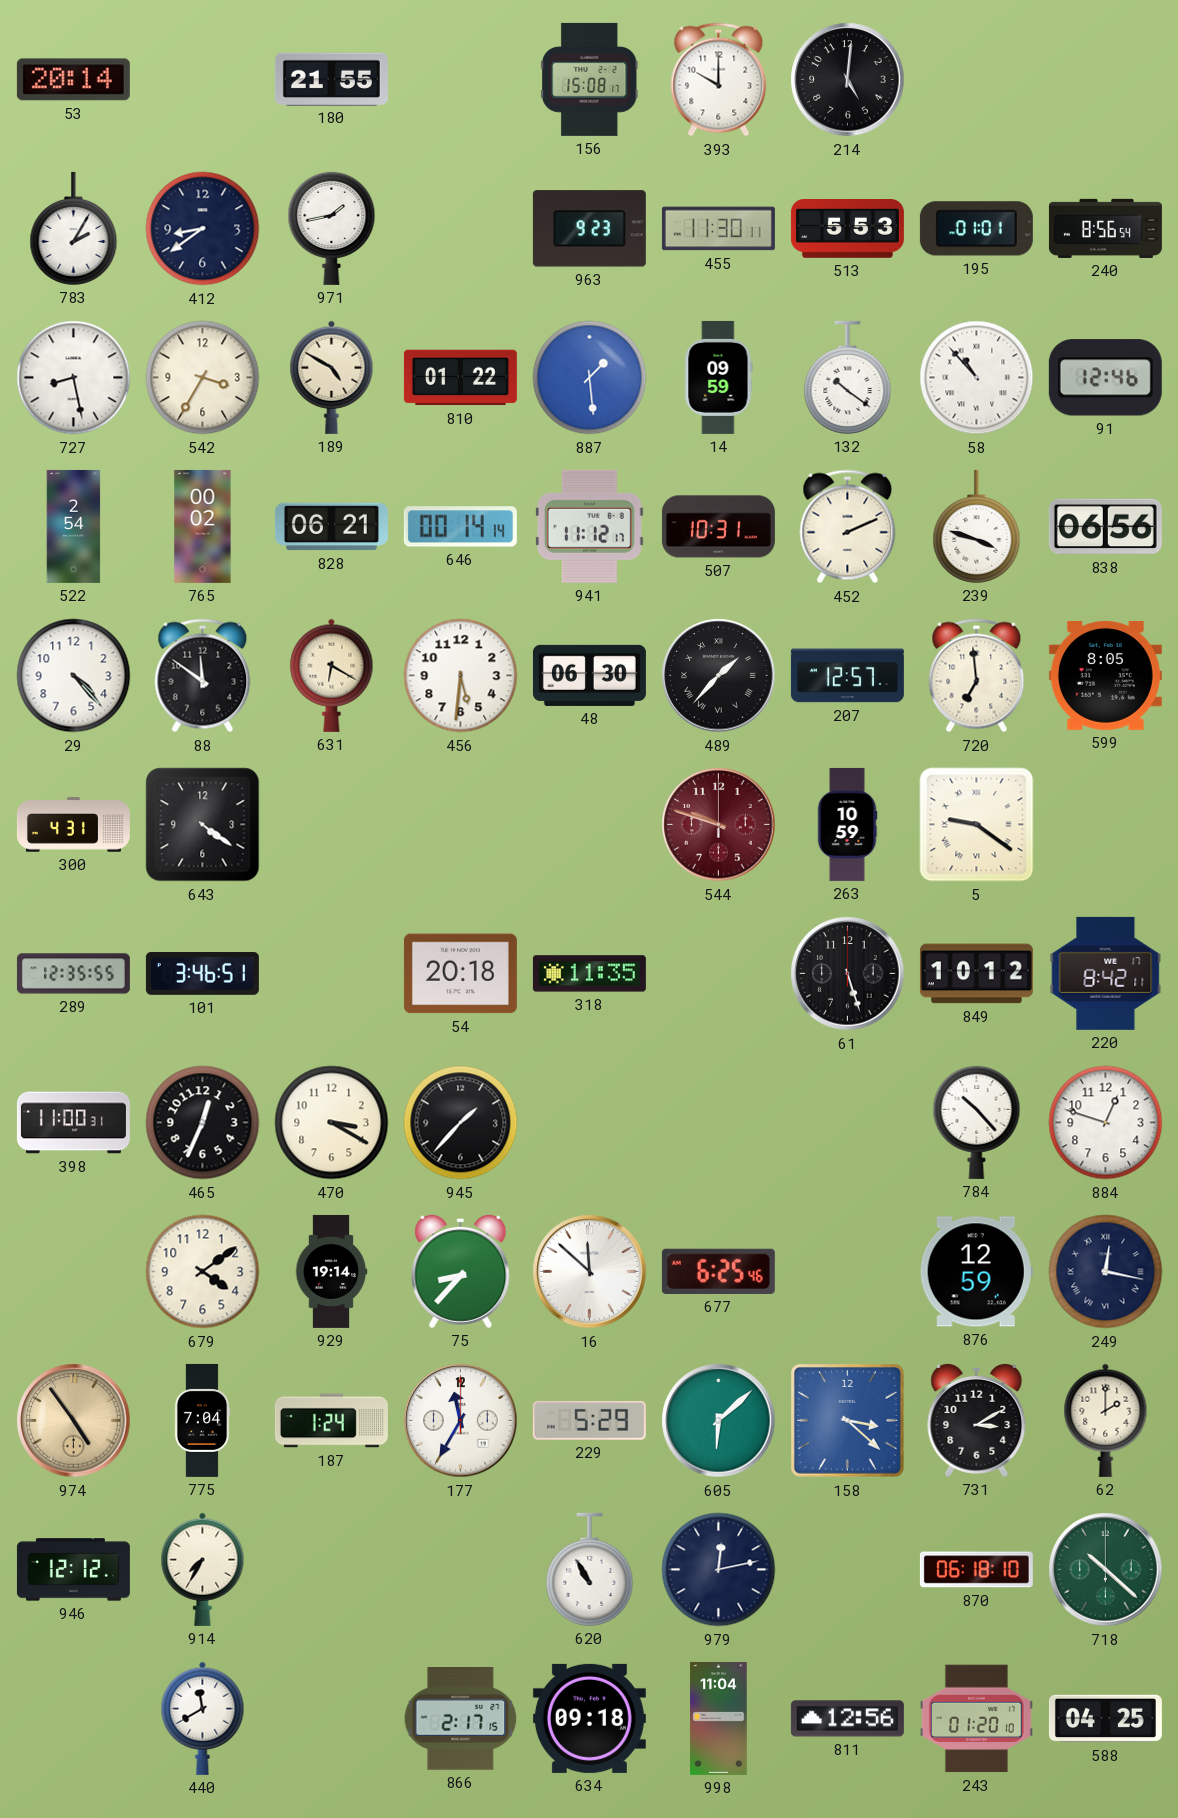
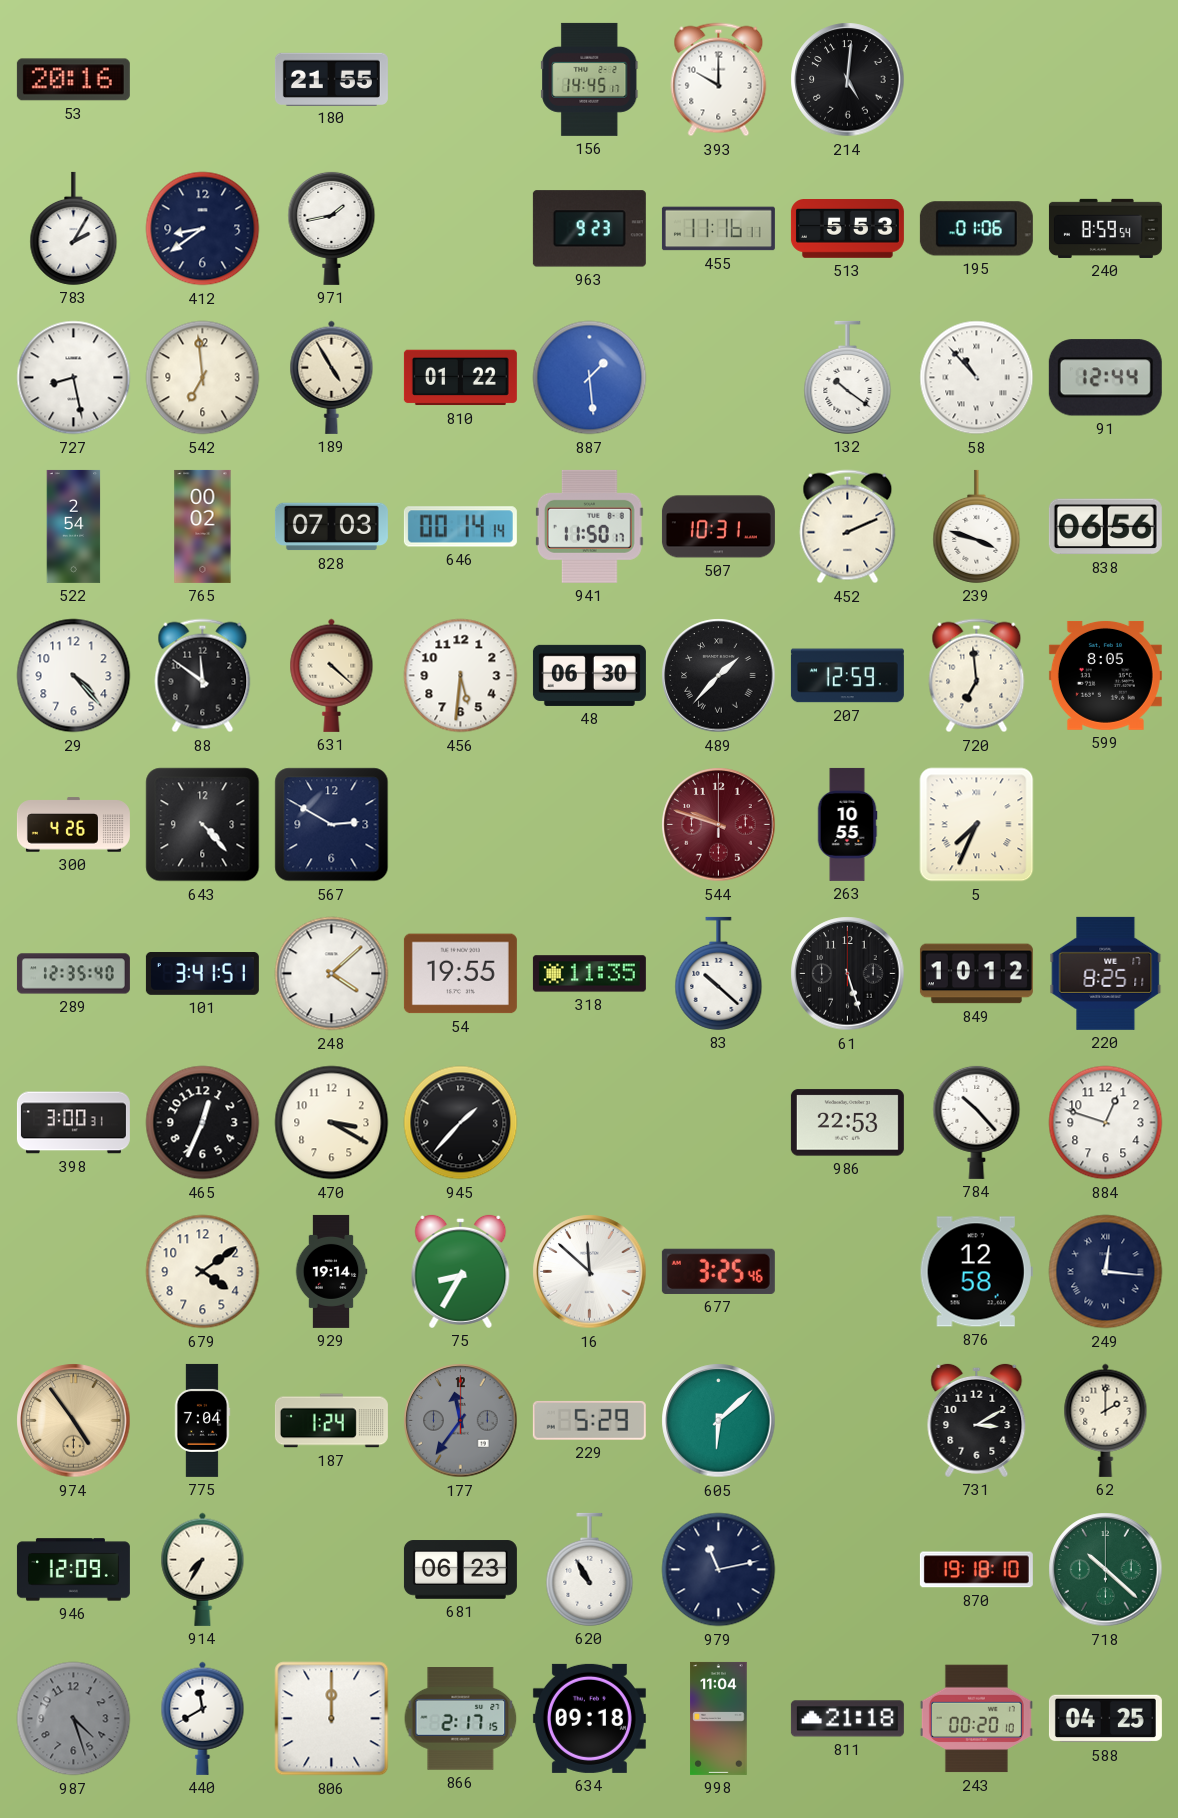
53: 20:14 -> 20:16 (73, 80)
156: 15:08 -> 14:45 (590, 79)
455: 11:30 -> 11:16 (718, 229)
195: 01:01 -> 01:06 (976, 229)
240: 8:56 -> 8:59 (1105, 228)
542: 3:35 -> 6:59 (203, 378)
189: 4:50 -> 4:55 (332, 377)
14: 09:59 -> none (719, 377)
91: 12:46 -> 12:44 (1105, 378)
828: 06:21 -> 07:03 (331, 527)
941: 11:12 -> 11:50 (589, 526)
631: 6:20 -> 4:22 (332, 675)
207: 12:57 -> 12:59 (847, 676)
300: 4:31 -> 4:26 (73, 825)
643: 4:21 -> 4:23 (203, 825)
567: none -> 2:50 (332, 825)
263: 10:59 -> 10:55 (847, 824)
5: 9:21 -> 7:34 (977, 825)
289: 12:35:55 -> 12:35:40 (73, 974)
101: 3:46 -> 3:41 (202, 974)
248: none -> 4:08 (332, 974)
54: 20:18 -> 19:55 (460, 974)
83: none -> 10:22 (719, 973)
220: 8:42 -> 8:25 (1106, 973)
398: 11:00 -> 3:00 (73, 1123)
986: none -> 22:53 (847, 1123)
75: 8:37 -> 8:35 (461, 1271)
677: 6:25 -> 3:25 (718, 1271)
876: 12:59 -> 12:58 (976, 1272)
249: 12:17 -> 12:16 (1106, 1272)
177: 11:35 -> 11:36 (461, 1421)
177 dial: white -> grey (461, 1421)
158: 3:22 -> none (848, 1421)
946: 12:12 -> 12:09 (73, 1570)
681: none -> 06:23 (460, 1570)
979: 12:13 -> 11:13 (719, 1570)
870: 06:18 -> 19:18 (976, 1570)
987: none -> 4:27 (74, 1719)
806: none -> 12:00 (332, 1719)
811: 12:56 -> 21:18 (847, 1719)
243: 01:20 -> 00:20 (976, 1719)
